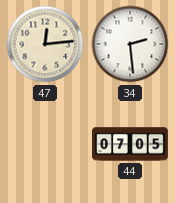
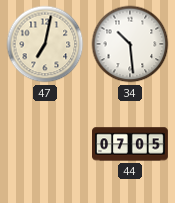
47: 12:14 -> 7:02 (45, 44)
34: 2:29 -> 10:29 (130, 44)
